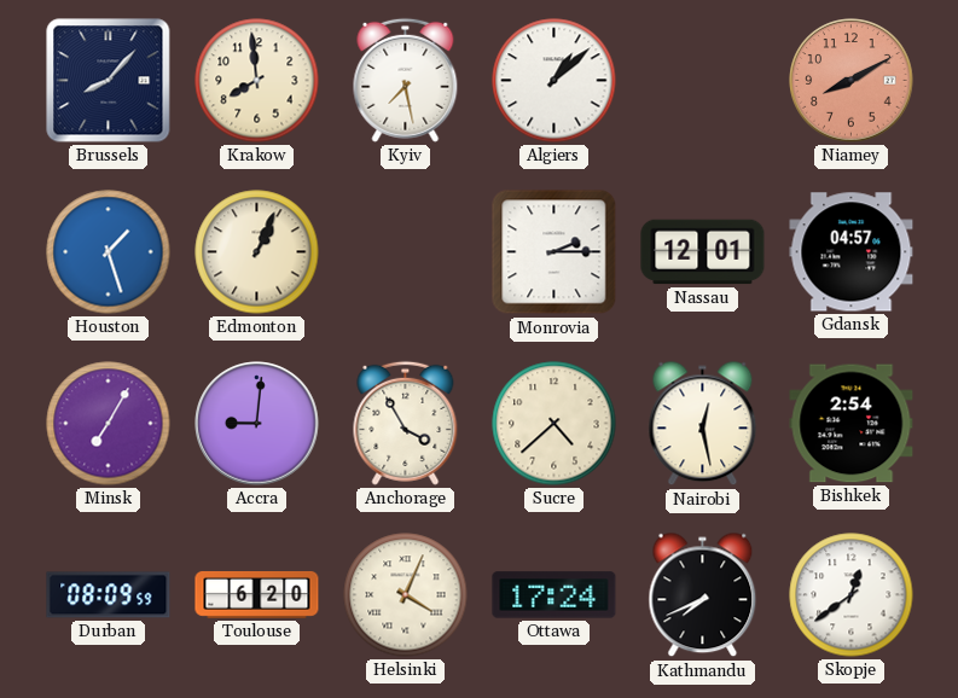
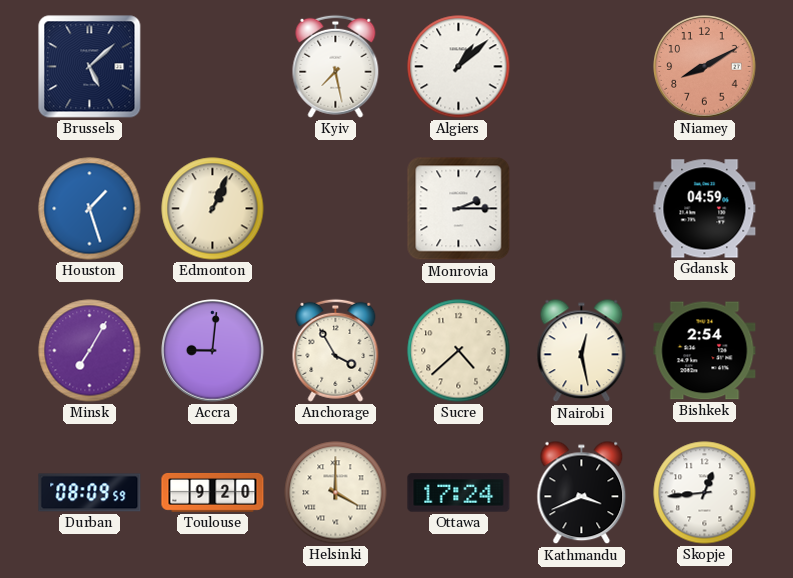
Brussels: 8:07 -> 5:08 (90, 67)
Krakow: 7:59 -> none (257, 81)
Nassau: 12:01 -> none (703, 252)
Gdansk: 04:57 -> 04:59 (705, 209)
Toulouse: 6:20 -> 9:20 (213, 493)
Helsinki: 4:04 -> 4:00 (336, 493)
Kathmandu: 7:41 -> 3:41 (582, 493)
Skopje: 12:39 -> 12:44 (705, 493)
